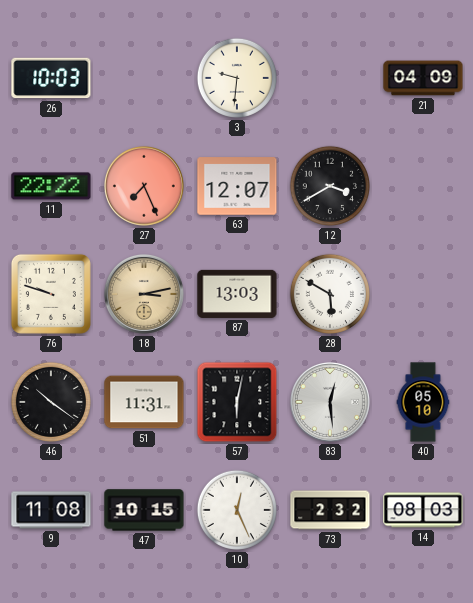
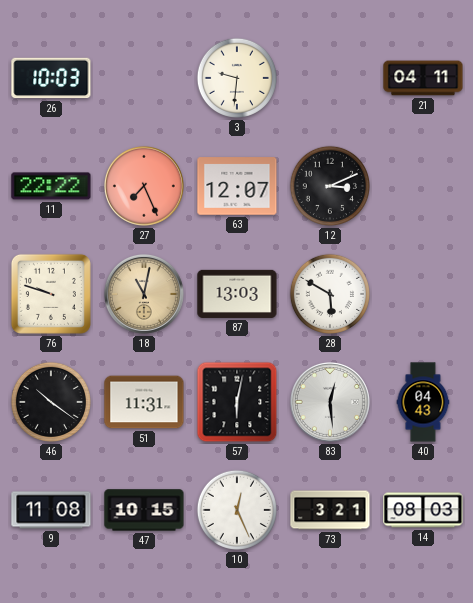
21: 04:09 -> 04:11 (423, 78)
12: 3:40 -> 3:11 (330, 186)
18: 3:13 -> 11:02 (144, 294)
40: 05:10 -> 04:43 (423, 402)
73: 2:32 -> 3:21 (330, 510)
